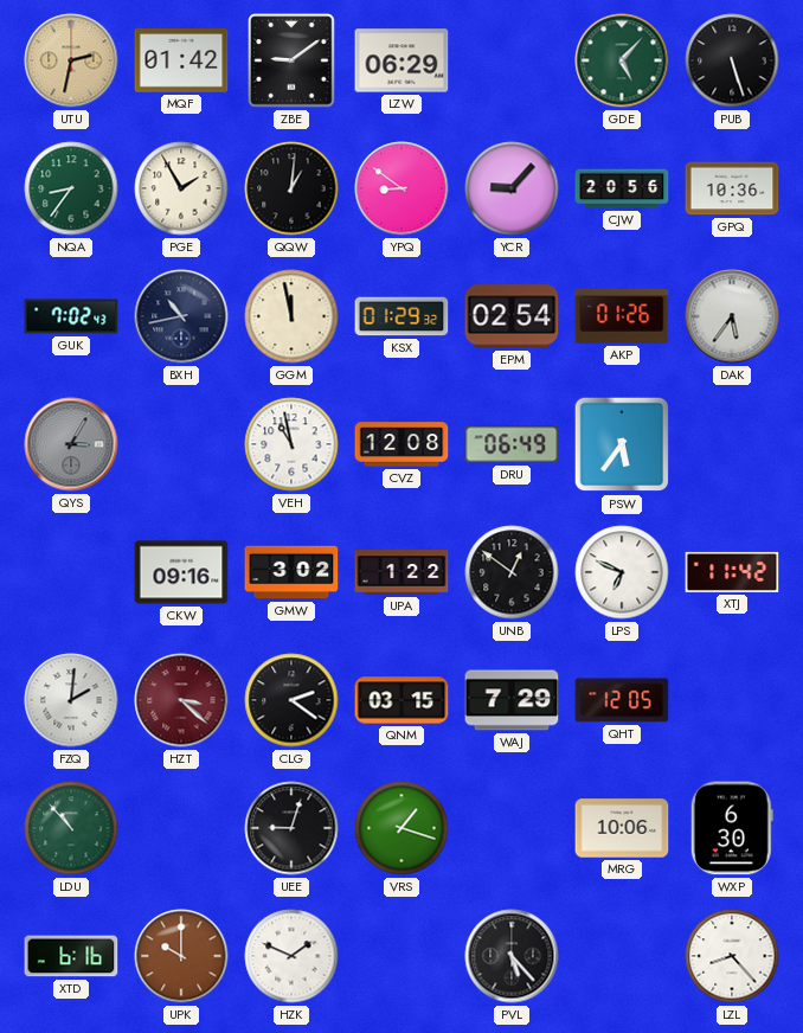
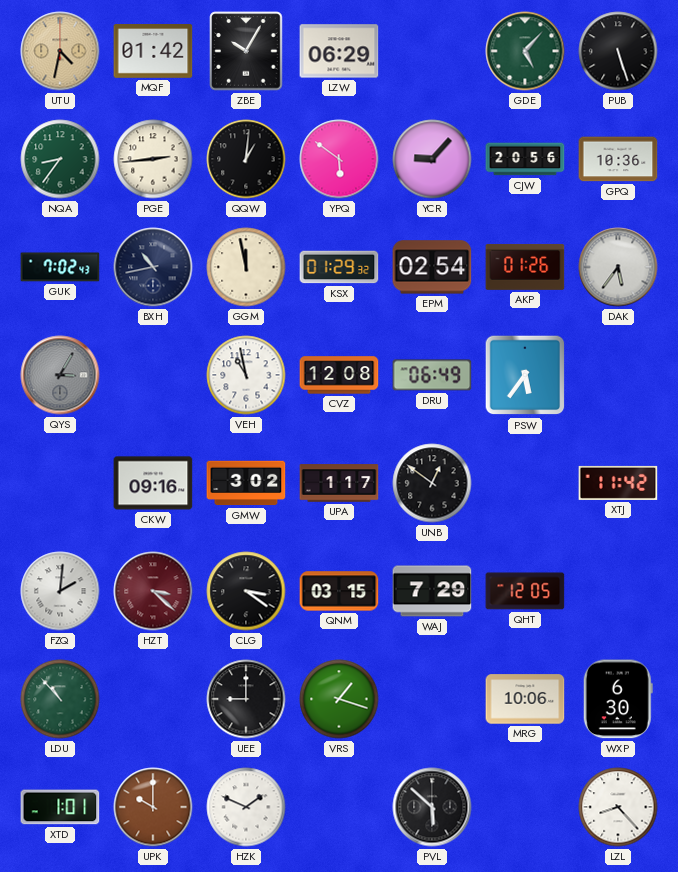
UTU: 2:32 -> 4:32 (60, 51)
ZBE: 9:09 -> 10:05 (246, 51)
PGE: 1:55 -> 2:44 (153, 159)
YPQ: 8:51 -> 5:51 (339, 159)
UPA: 1:22 -> 1:17 (339, 483)
LPS: 6:49 -> none (622, 572)
CLG: 2:21 -> 3:21 (246, 591)
UEE: 9:03 -> 9:00 (246, 699)
XTD: 6:16 -> 1:01 (60, 807)
PVL: 5:23 -> 5:52 (432, 807)
